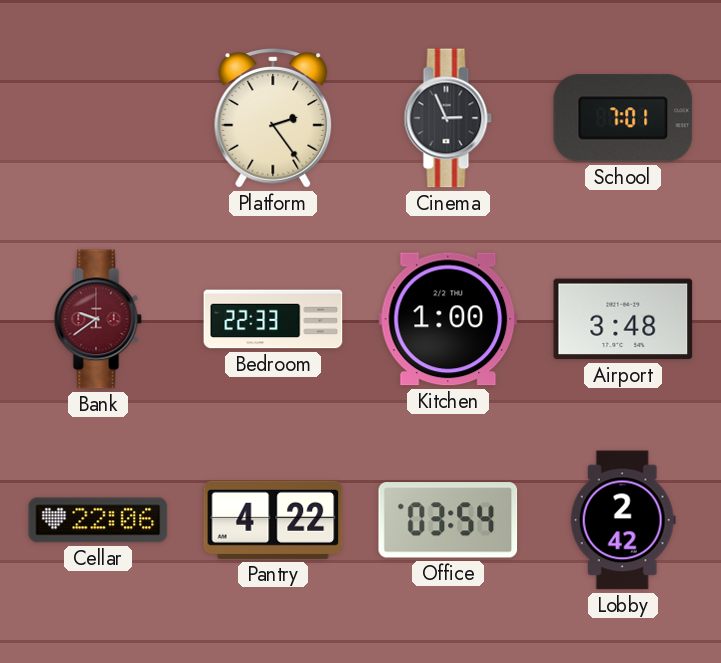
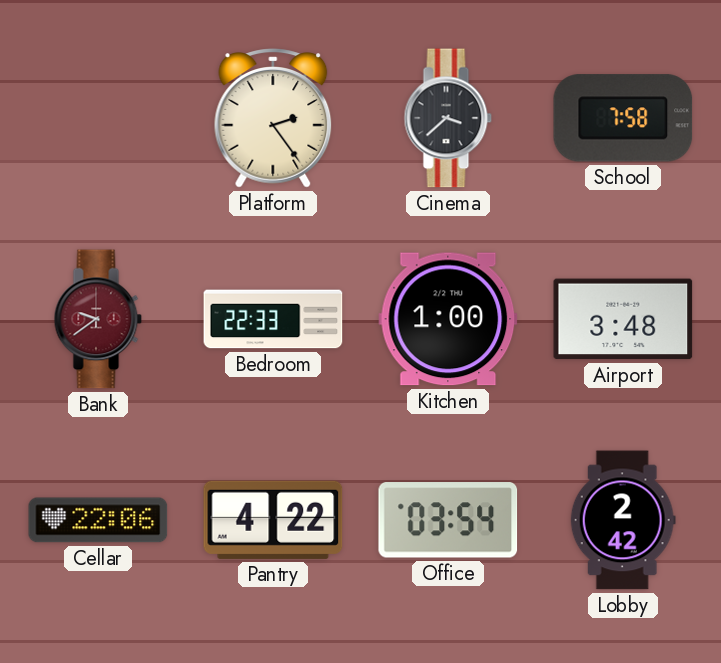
Cinema: 2:56 -> 3:38 (448, 118)
School: 7:01 -> 7:58 (623, 118)
